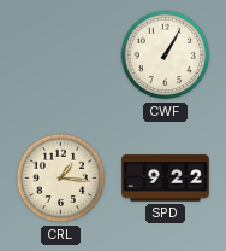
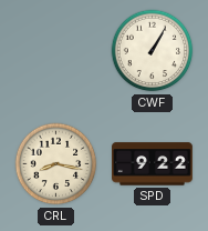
CRL: 1:16 -> 8:17 (56, 164)
